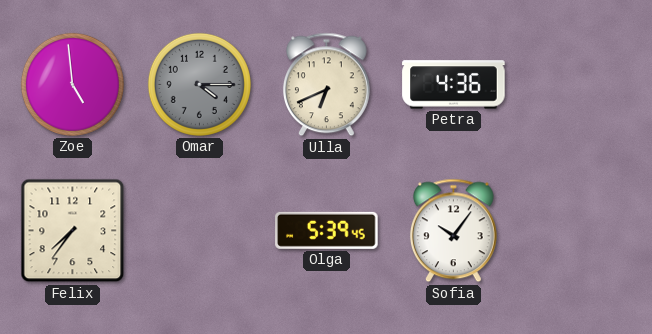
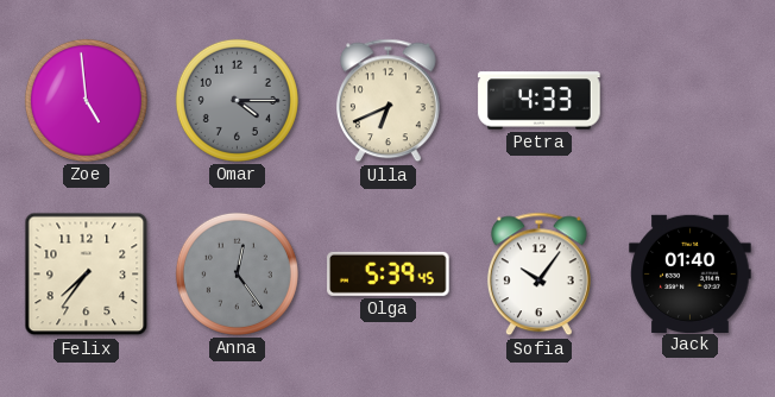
Petra: 4:36 -> 4:33 (540, 101)
Anna: none -> 12:24 (237, 273)
Jack: none -> 01:40 (691, 273)
